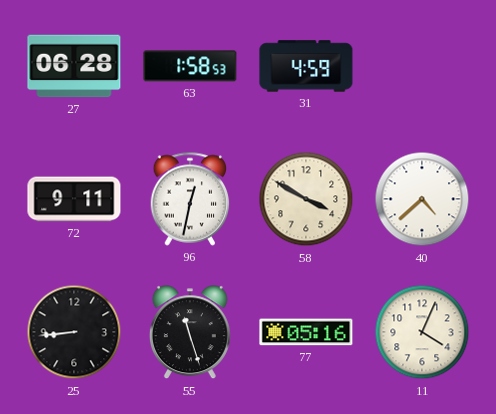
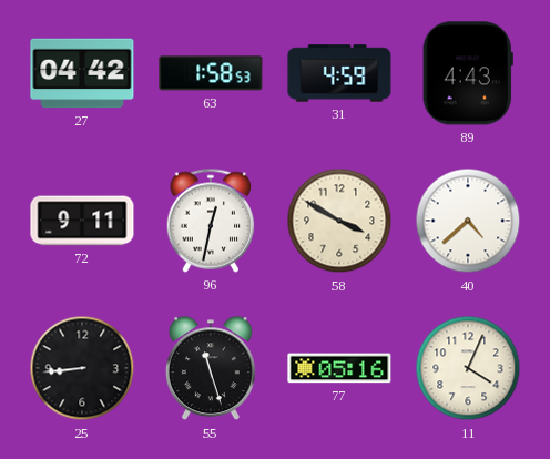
27: 06:28 -> 04:42 (82, 73)
89: none -> 4:43 (468, 73)
